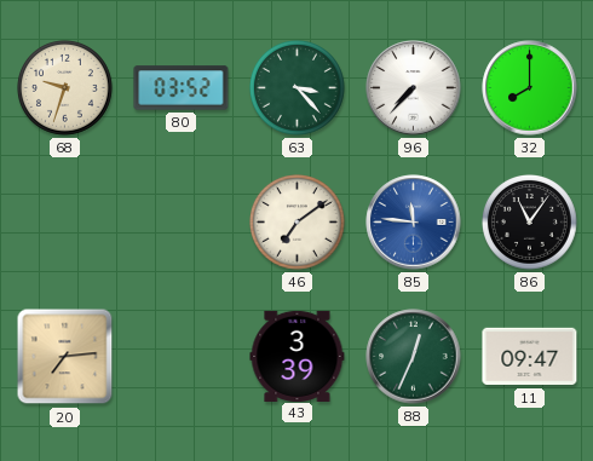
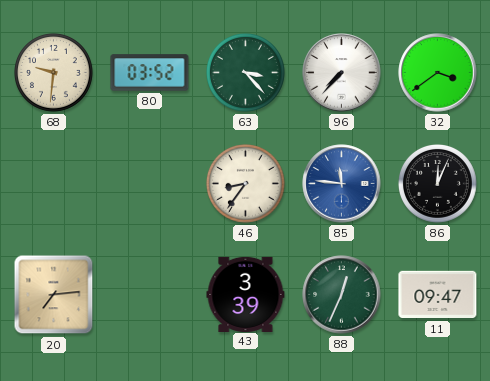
68: 9:33 -> 9:31 (54, 73)
32: 8:00 -> 3:39 (438, 73)
46: 7:09 -> 8:36 (246, 184)
86: 11:06 -> 12:04 (438, 184)
